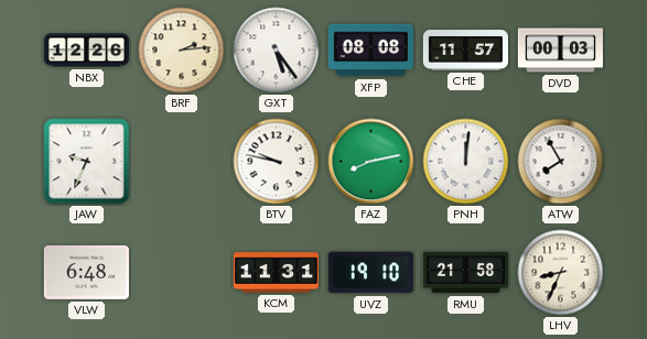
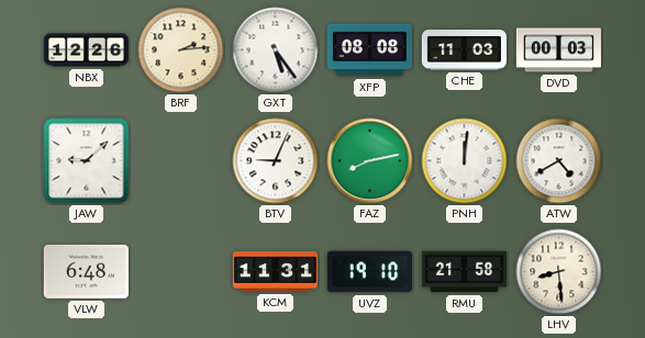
CHE: 11:57 -> 11:03 (464, 50)
JAW: 9:34 -> 9:08 (87, 161)
BTV: 9:47 -> 9:04 (276, 161)
ATW: 7:55 -> 4:40 (559, 161)
LHV: 8:34 -> 8:29 (559, 272)
